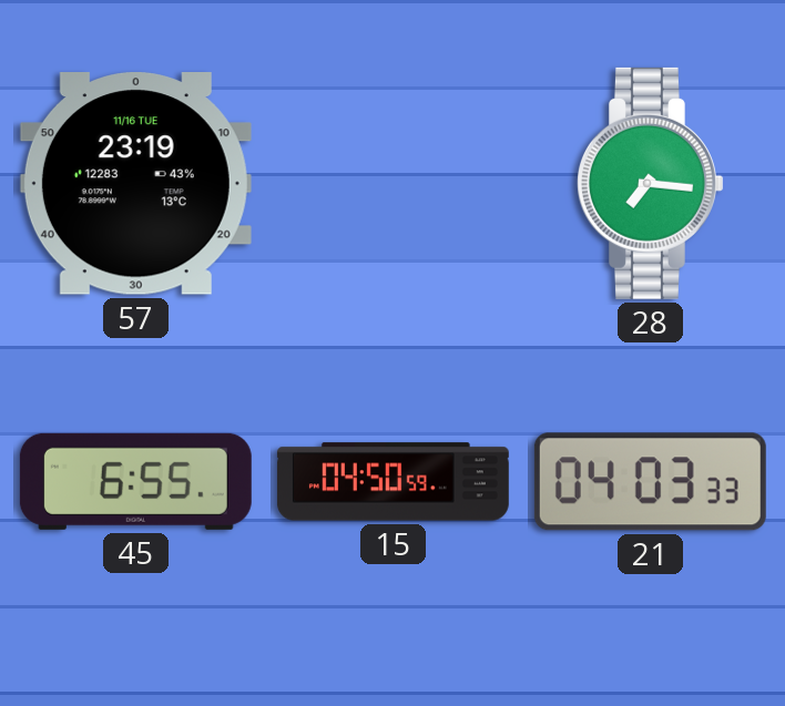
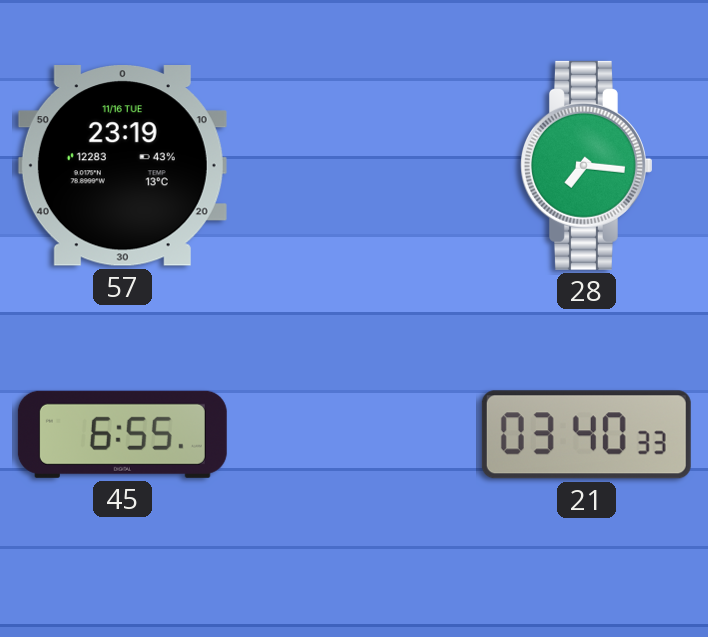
15: 04:50 -> none (392, 482)
21: 04:03 -> 03:40 (586, 435)
